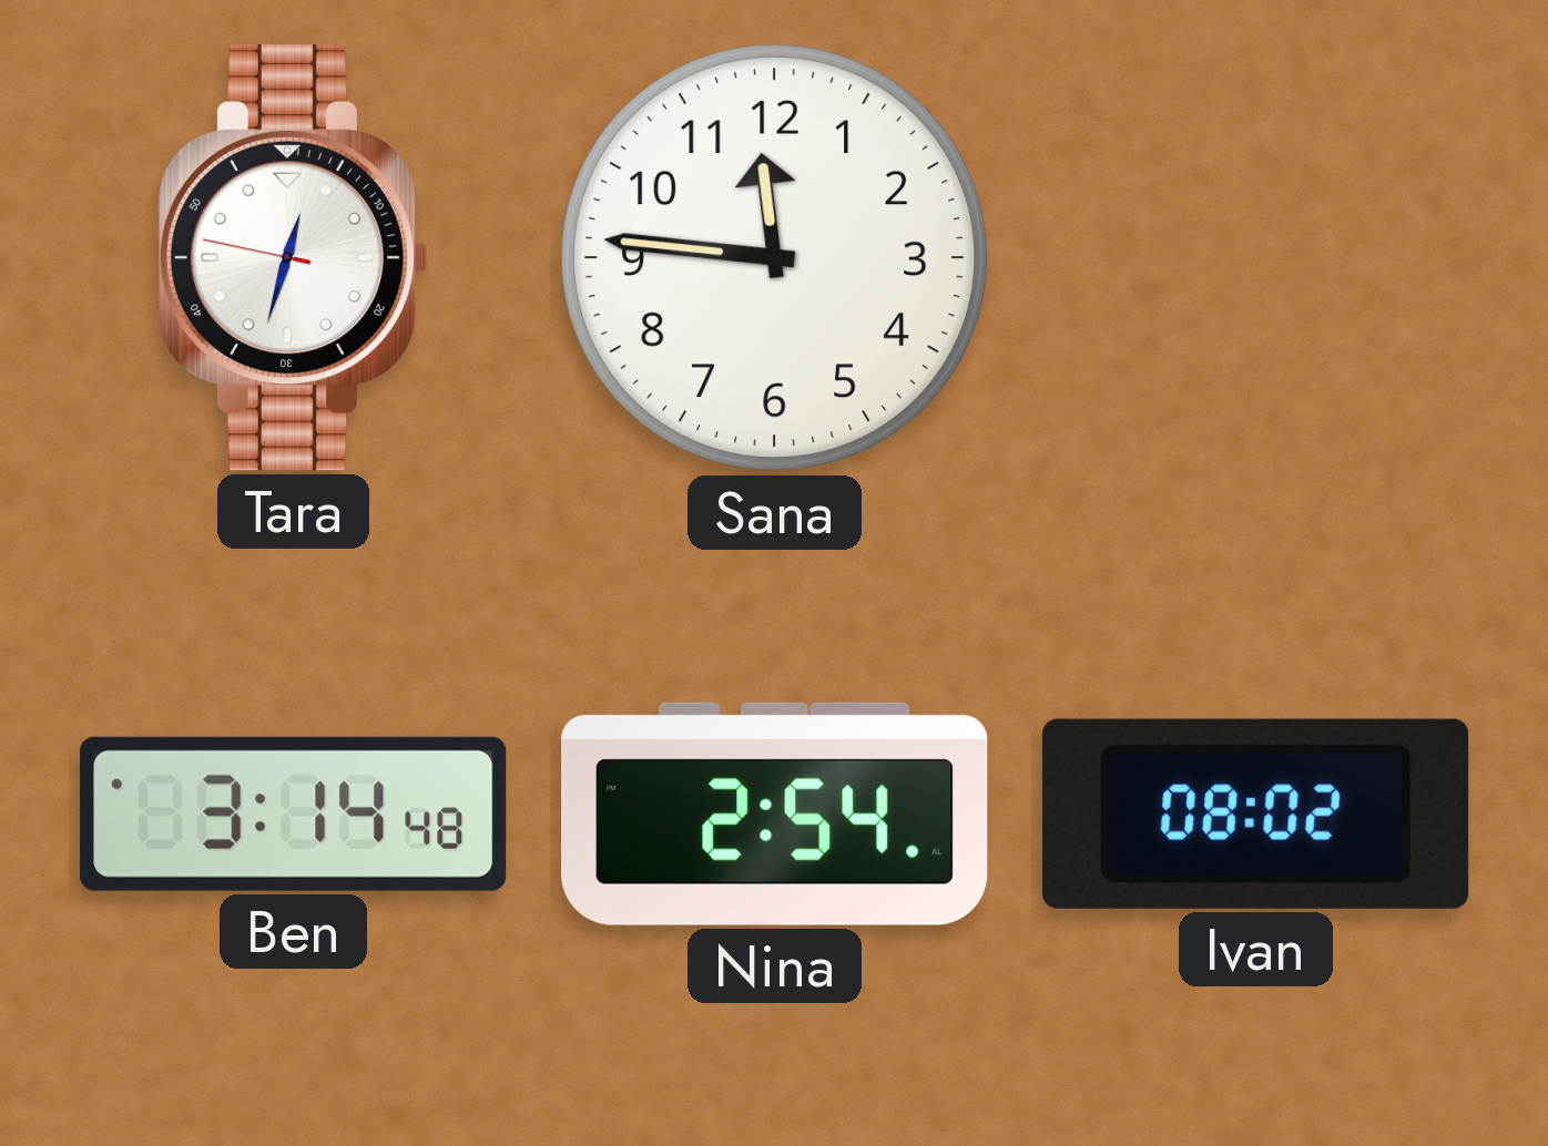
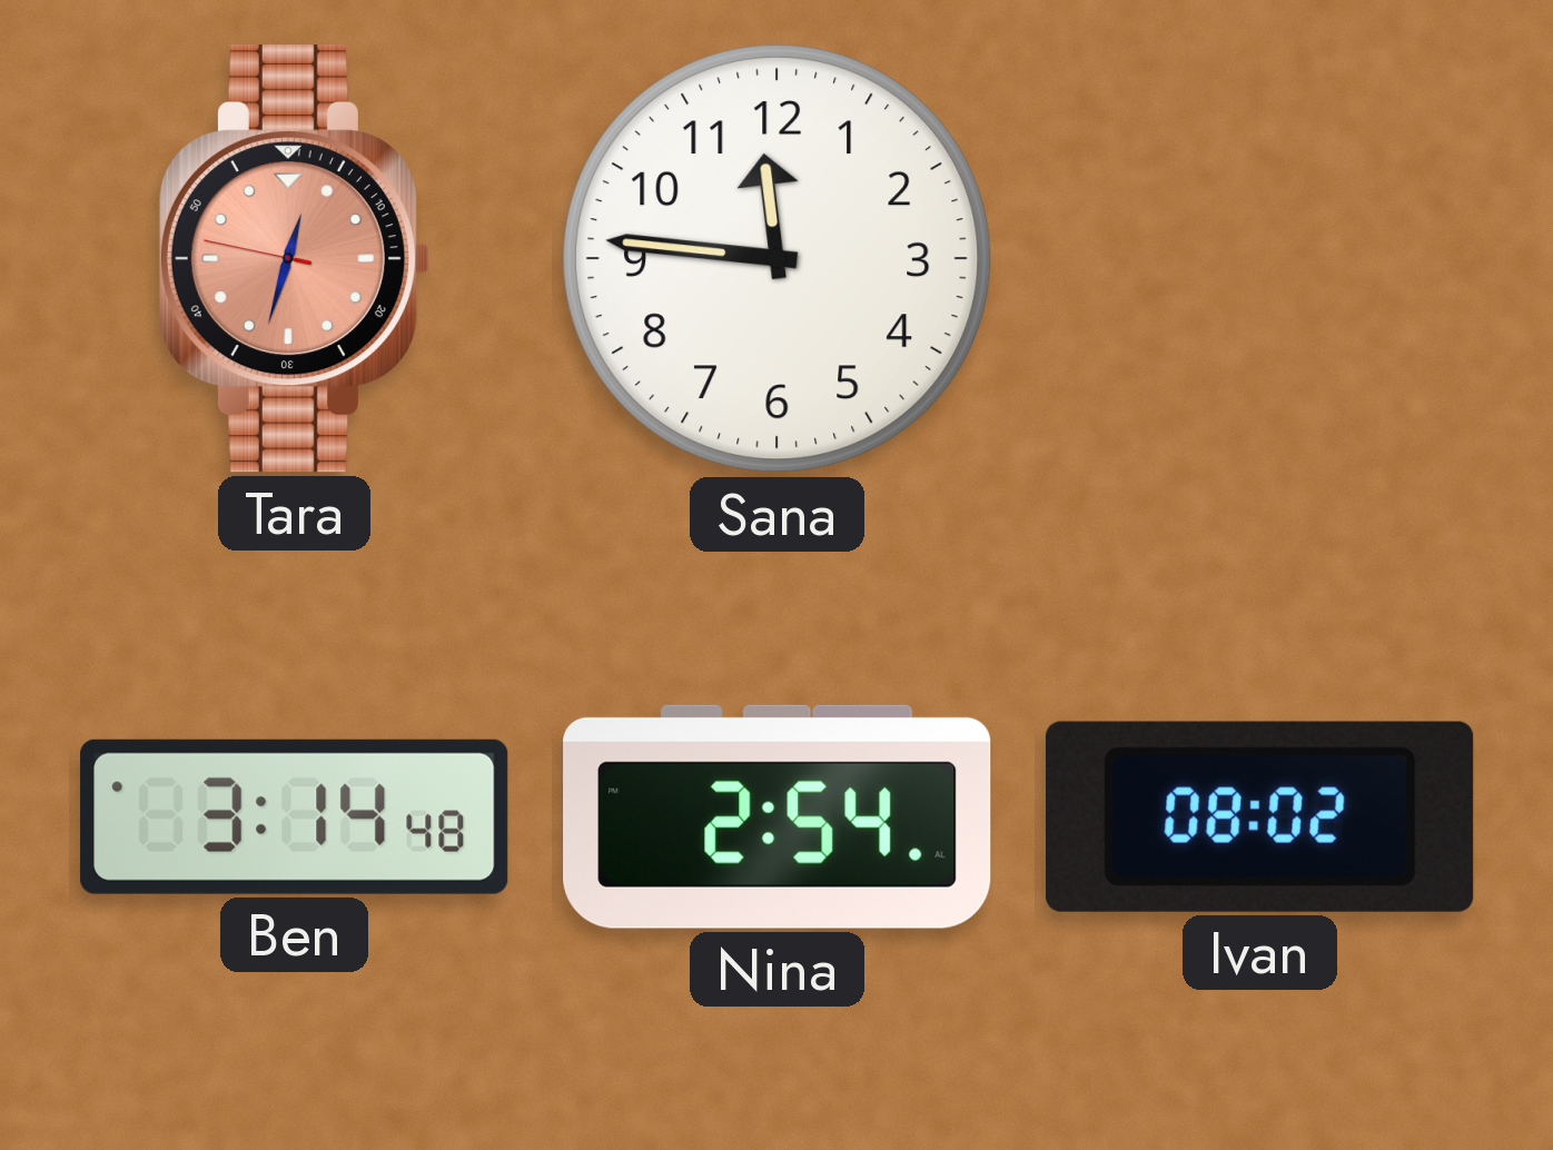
Tara dial: white -> salmon (294, 259)
